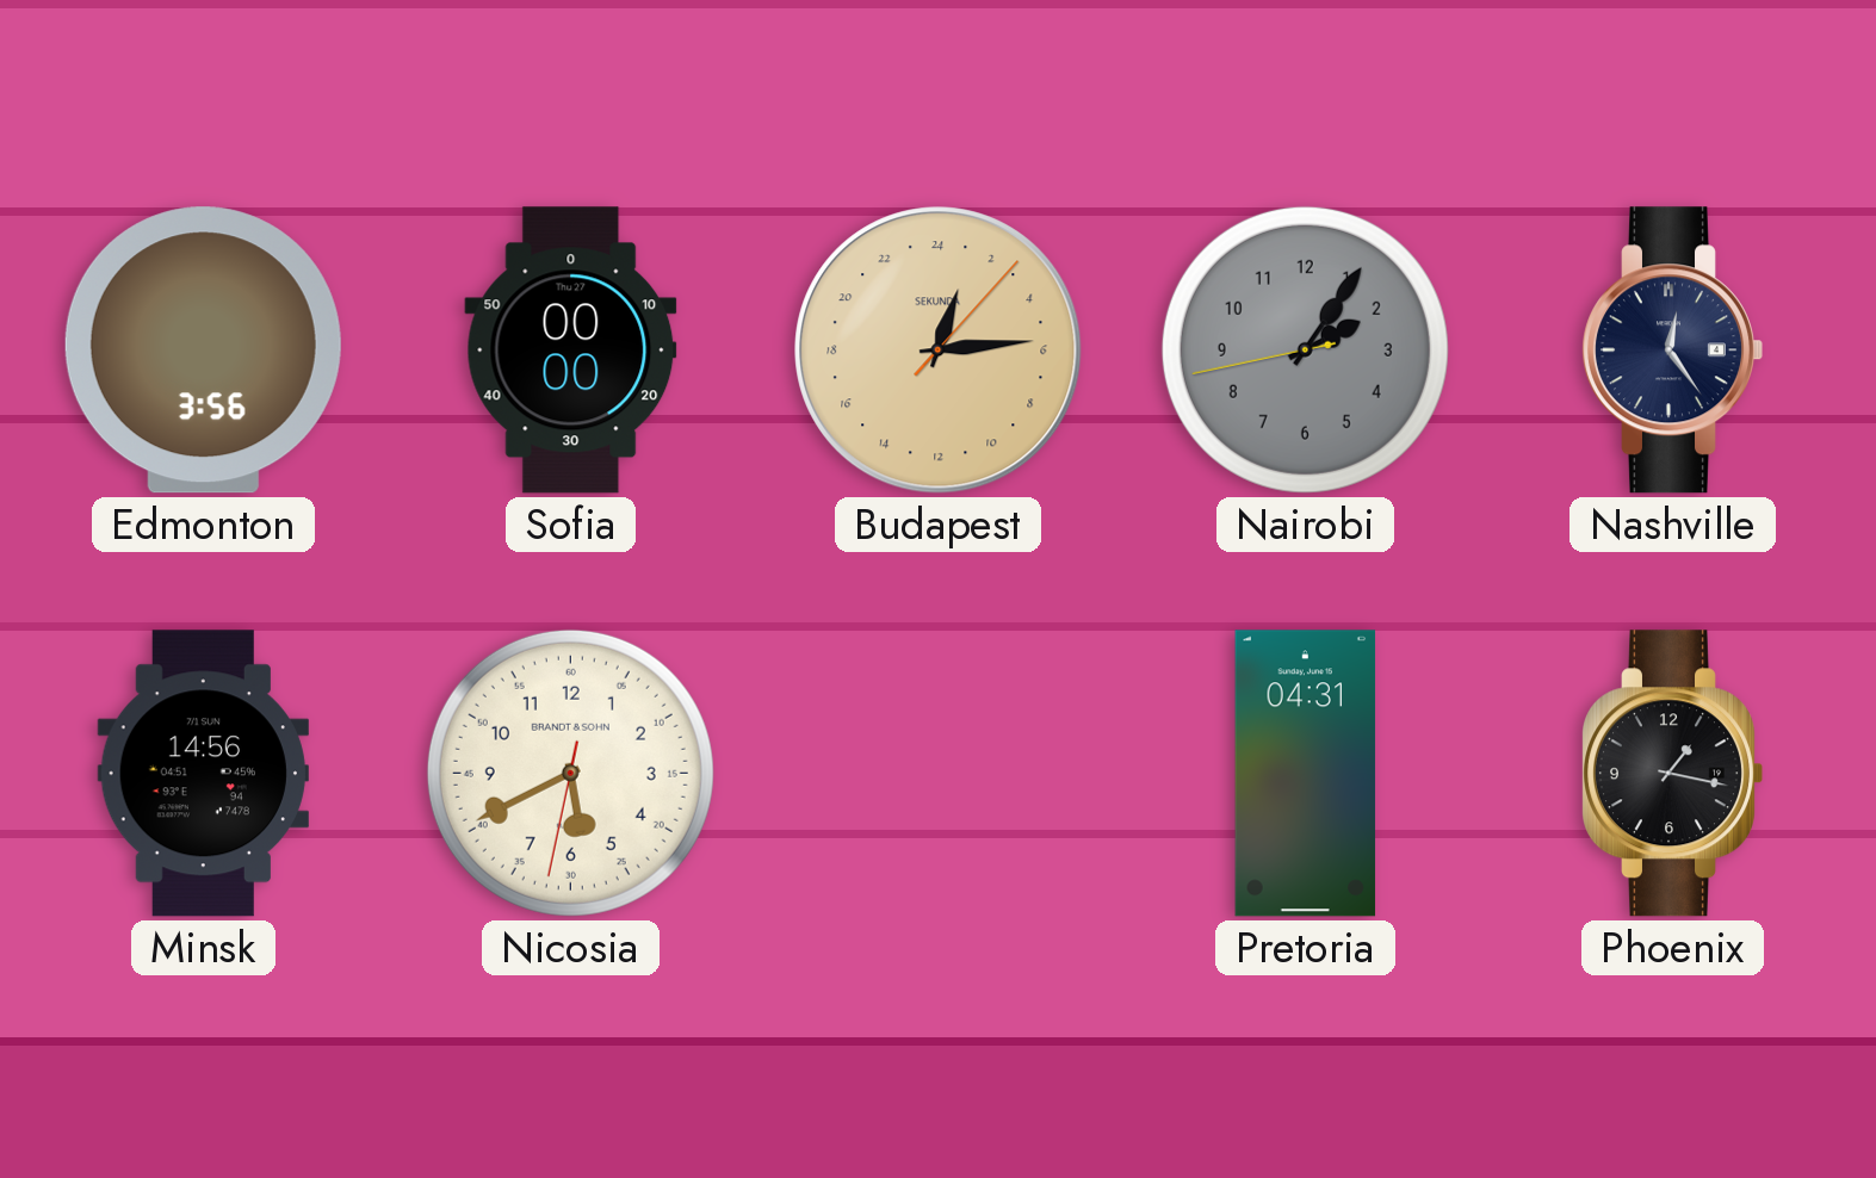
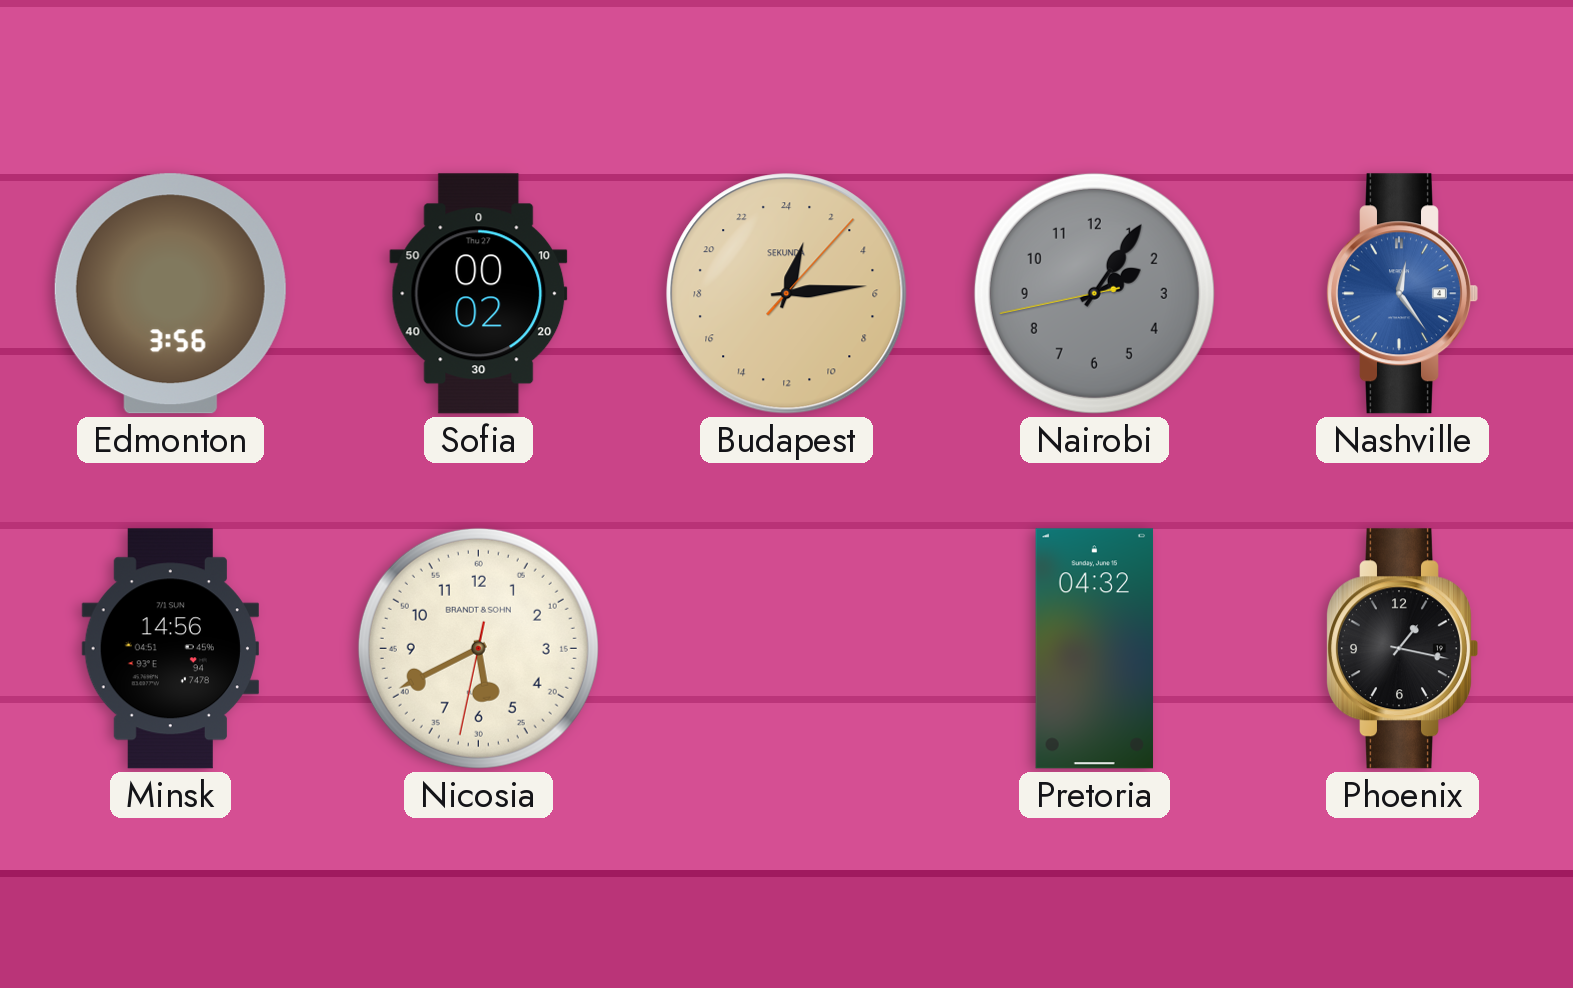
Sofia: 00:00 -> 00:02 (479, 294)
Nashville dial: navy -> blue (1403, 294)
Pretoria: 04:31 -> 04:32 (1095, 649)
